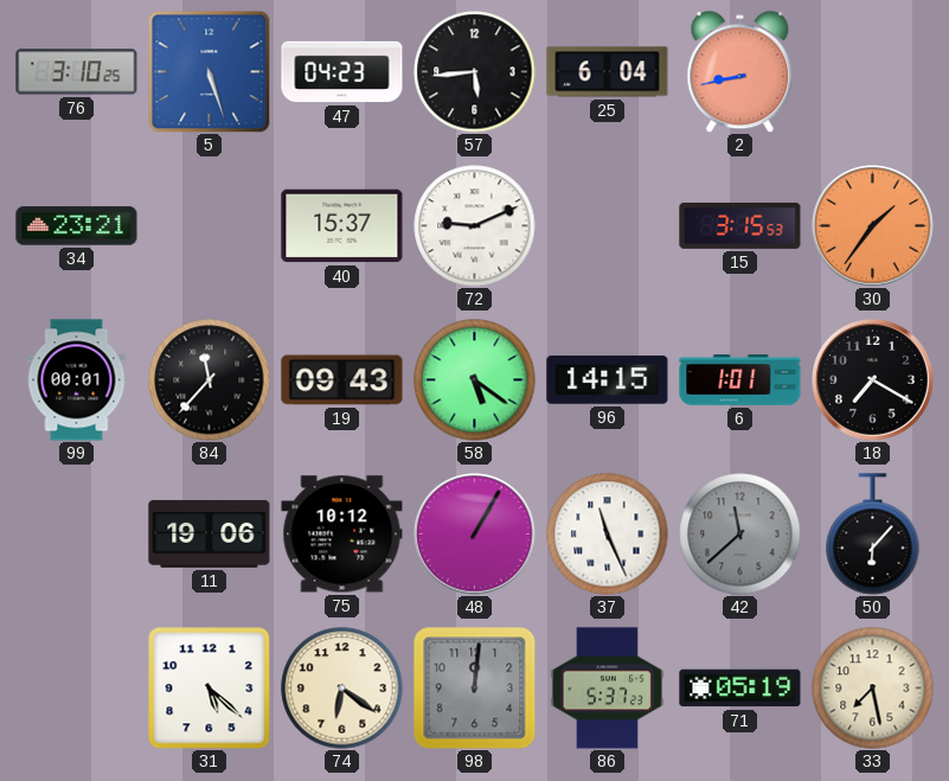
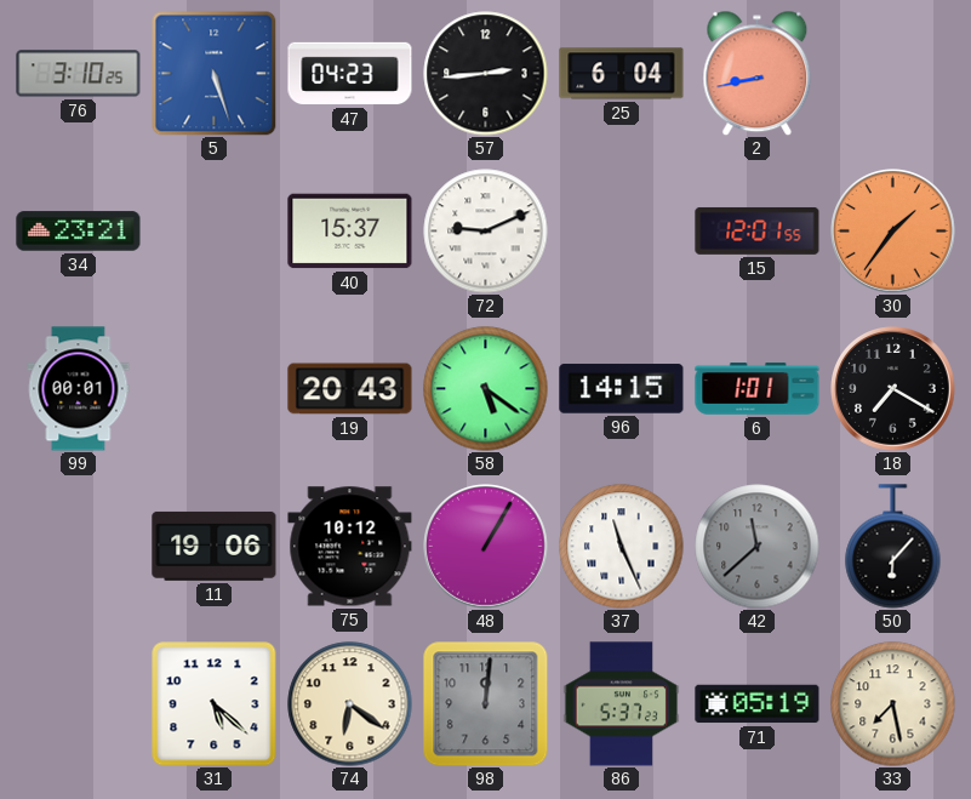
57: 5:44 -> 2:44 (486, 74)
15: 3:15 -> 12:01 (758, 230)
84: 11:37 -> none (210, 380)
19: 09:43 -> 20:43 (350, 389)
